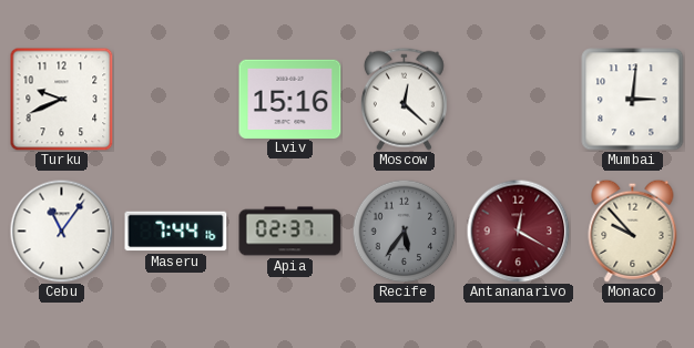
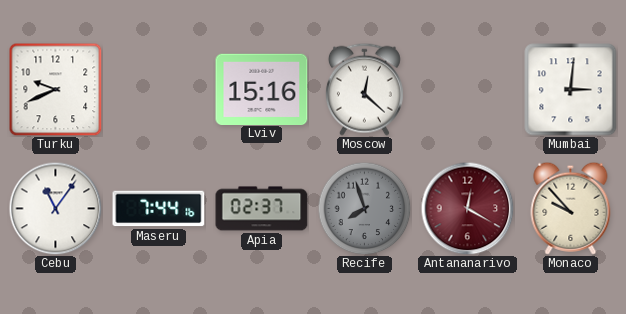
Recife: 5:36 -> 7:57 (364, 208)
